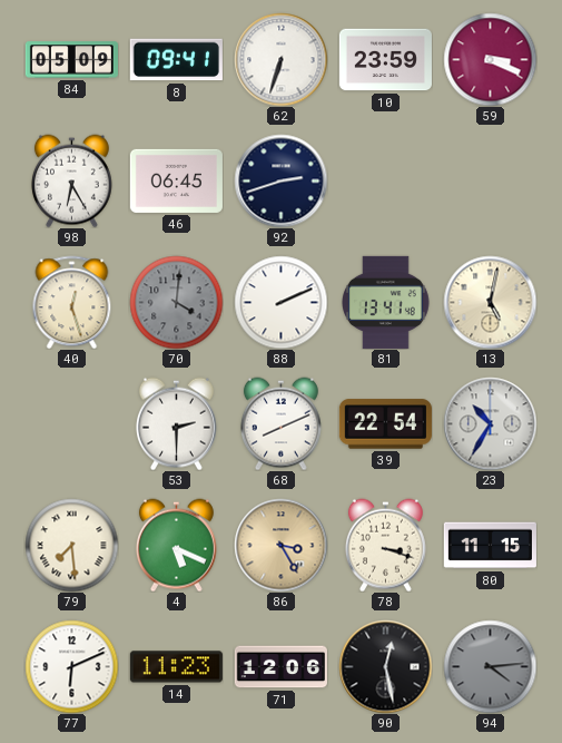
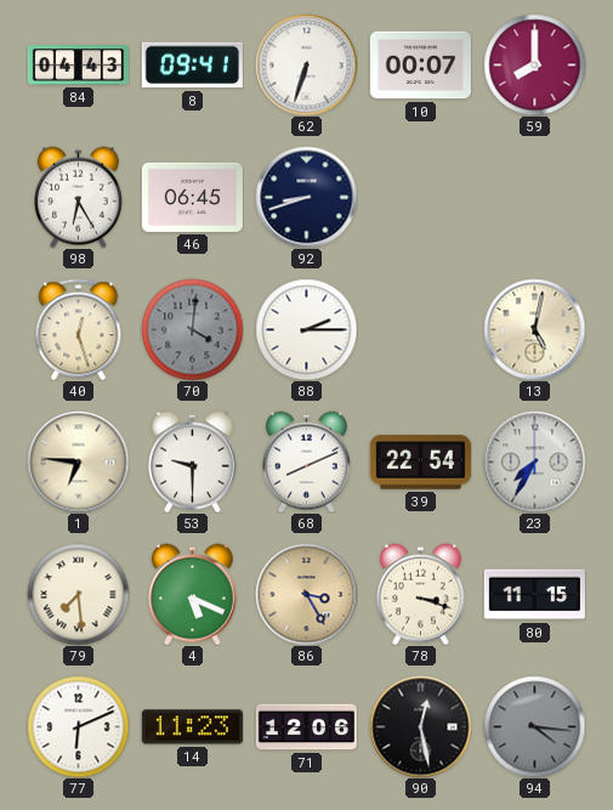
84: 05:09 -> 04:43 (78, 66)
10: 23:59 -> 00:07 (420, 66)
59: 3:19 -> 8:00 (534, 64)
92: 2:42 -> 8:42 (306, 197)
88: 2:11 -> 2:15 (306, 329)
81: 13:41 -> none (386, 302)
1: none -> 6:46 (78, 461)
53: 2:30 -> 9:30 (192, 461)
23: 10:35 -> 7:35 (534, 461)
94: 4:14 -> 4:16 (534, 726)
